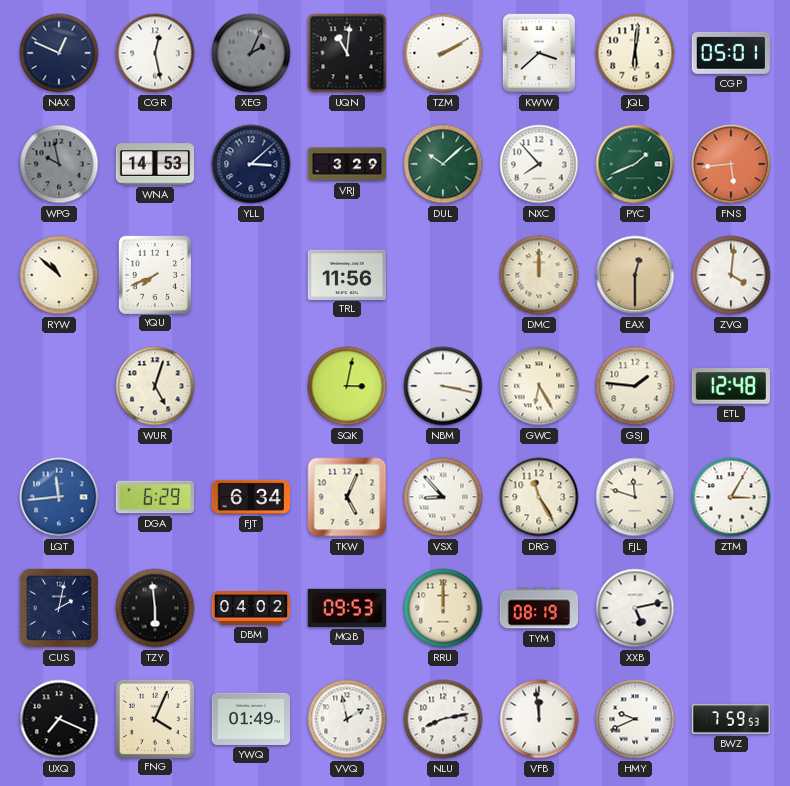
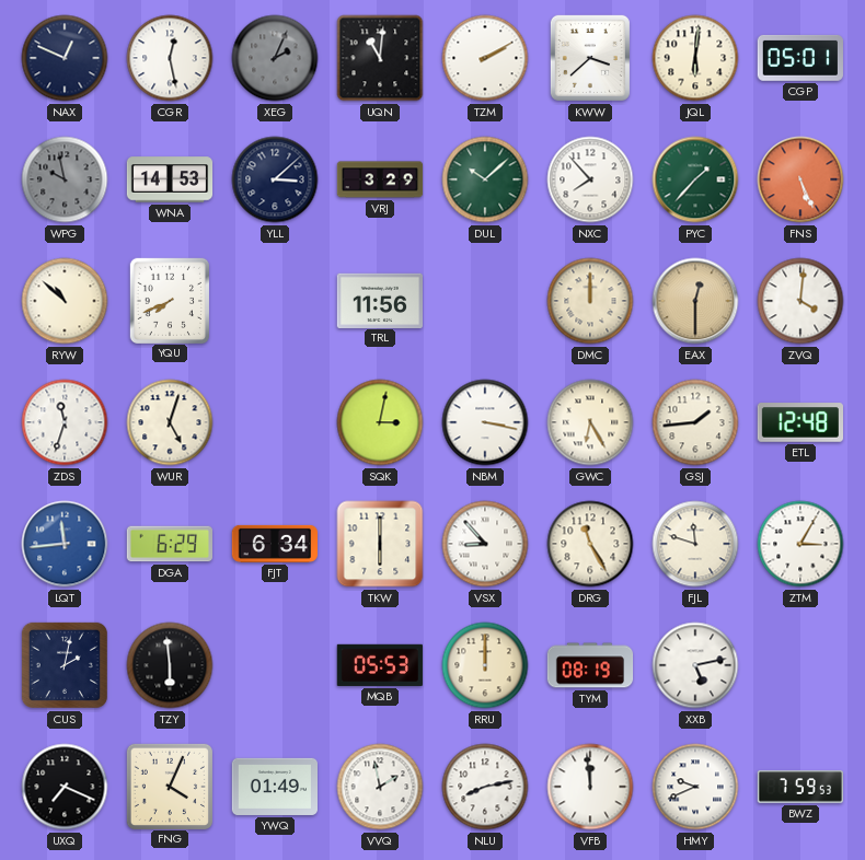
PYC: 1:41 -> 1:37 (695, 179)
FNS: 5:44 -> 5:26 (800, 179)
ZDS: none -> 11:33 (65, 422)
GSJ: 1:46 -> 1:44 (695, 422)
TKW: 5:04 -> 6:00 (380, 544)
DBM: 04:02 -> none (251, 608)
MQB: 09:53 -> 05:53 (380, 665)
